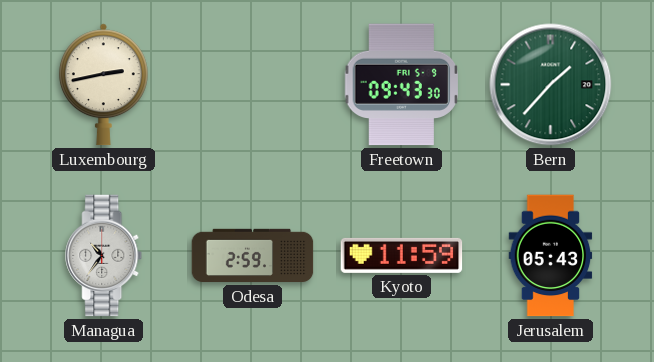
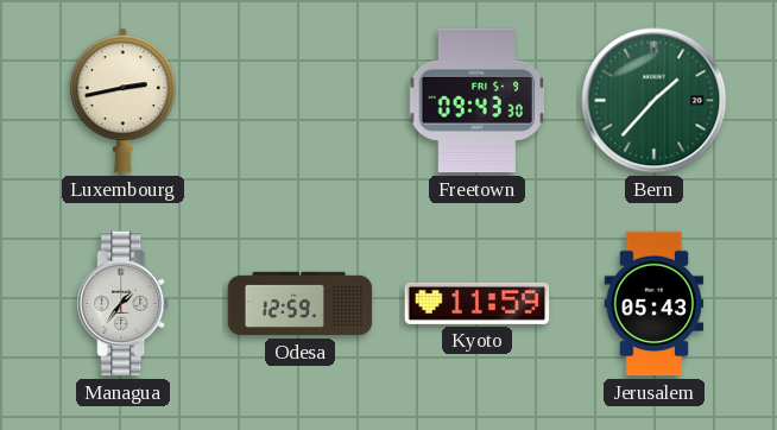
Managua: 10:36 -> 1:36 (124, 304)
Odesa: 2:59 -> 12:59 (301, 304)
